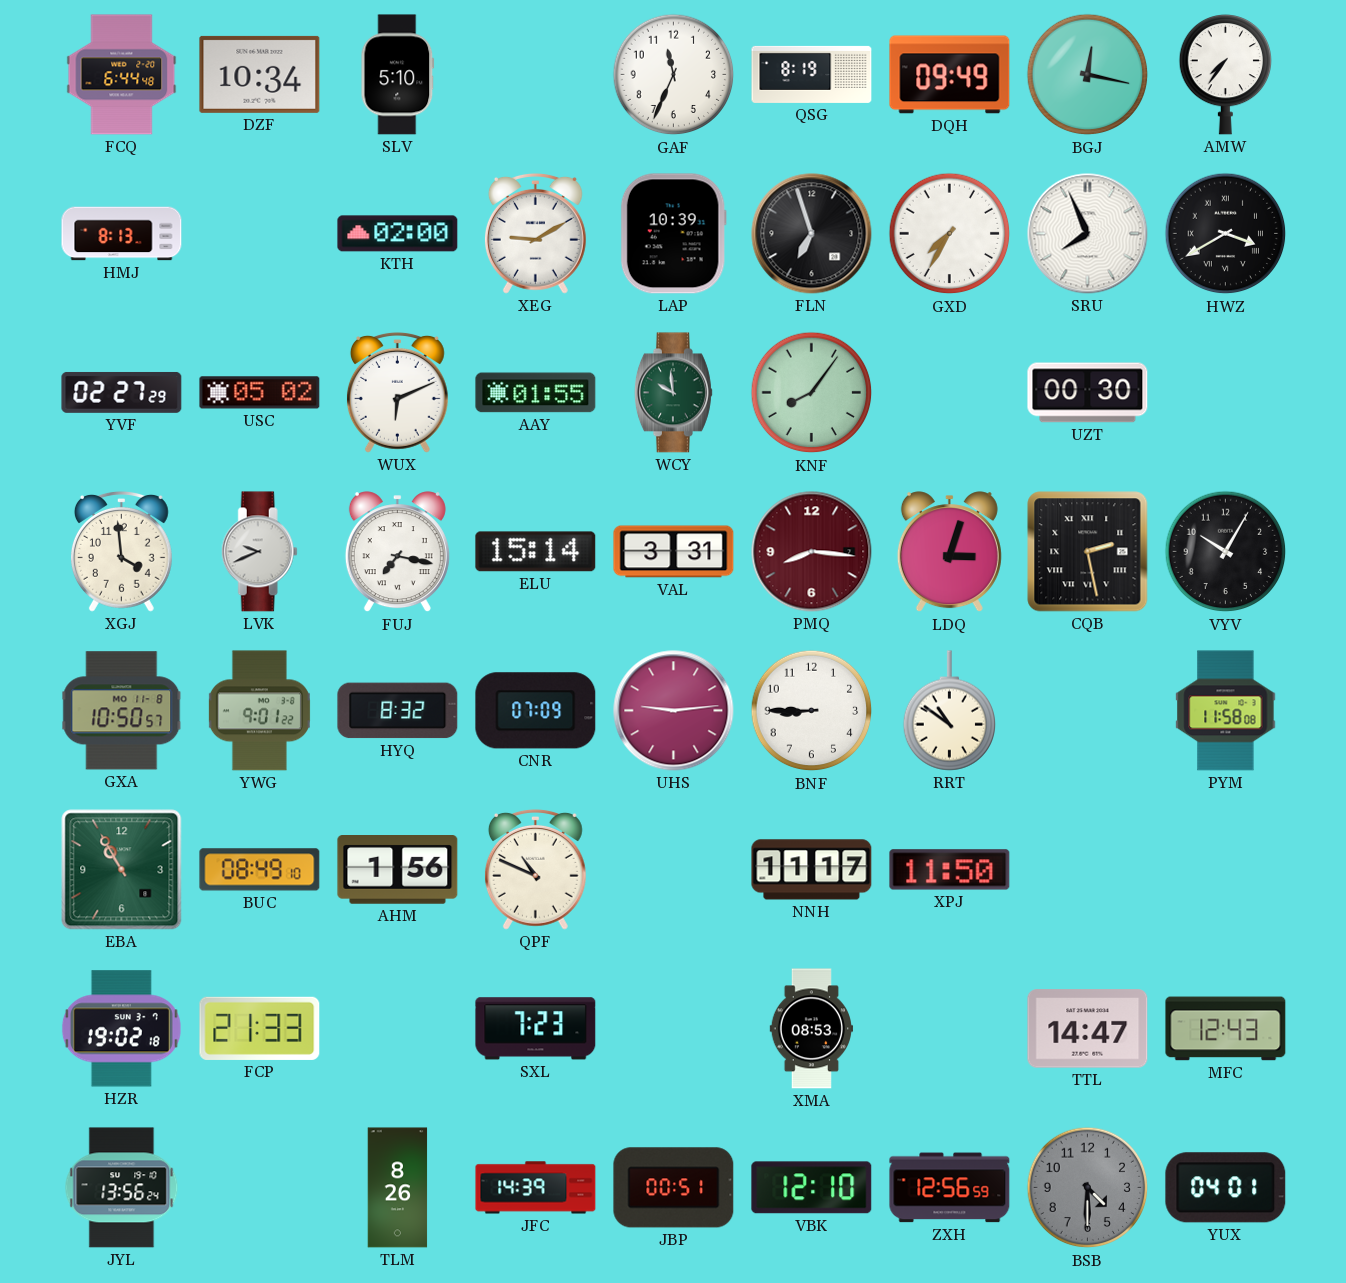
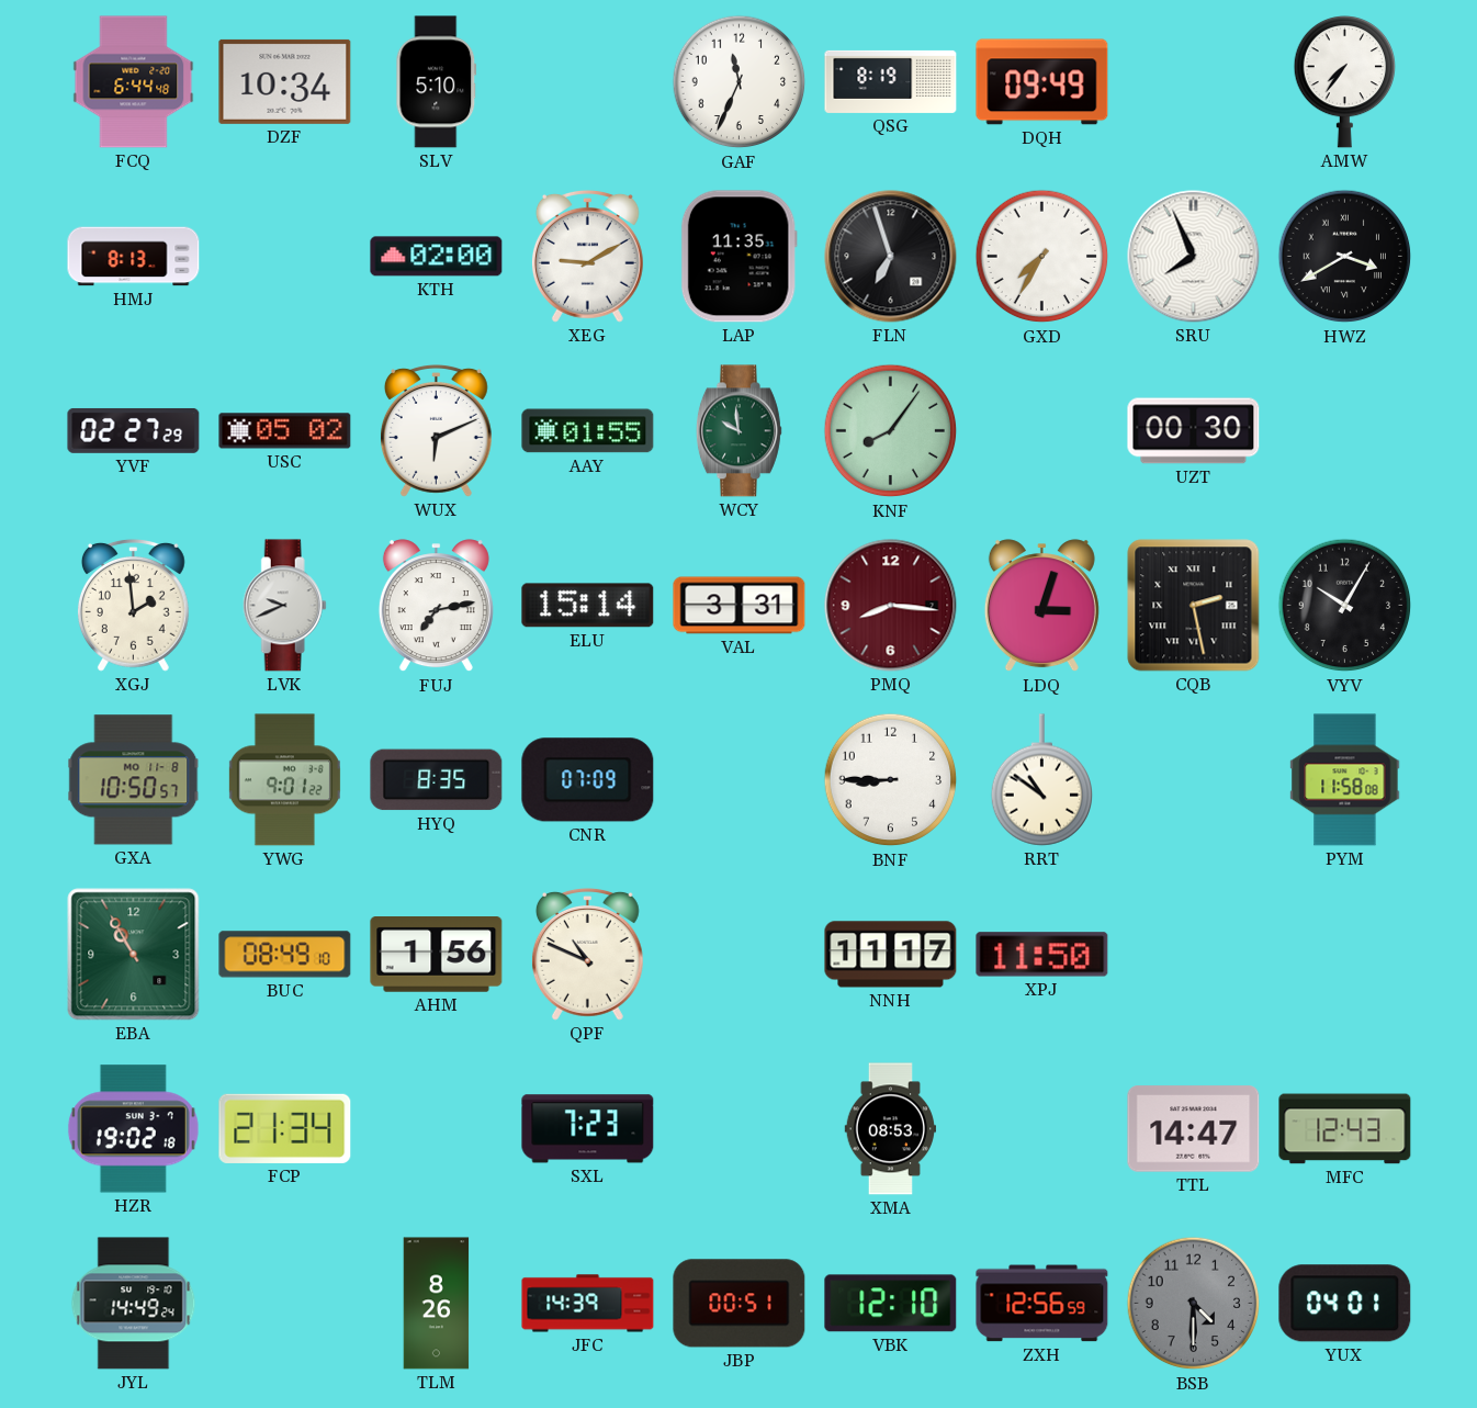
BGJ: 12:17 -> none (1088, 75)
LAP: 10:39 -> 11:35 (739, 257)
XGJ: 3:59 -> 1:59 (133, 606)
FUJ: 7:17 -> 7:13 (436, 606)
HYQ: 8:32 -> 8:35 (437, 780)
UHS: 9:14 -> none (674, 711)
FCP: 21:33 -> 21:34 (285, 1128)
JYL: 13:56 -> 14:49 (134, 1304)
